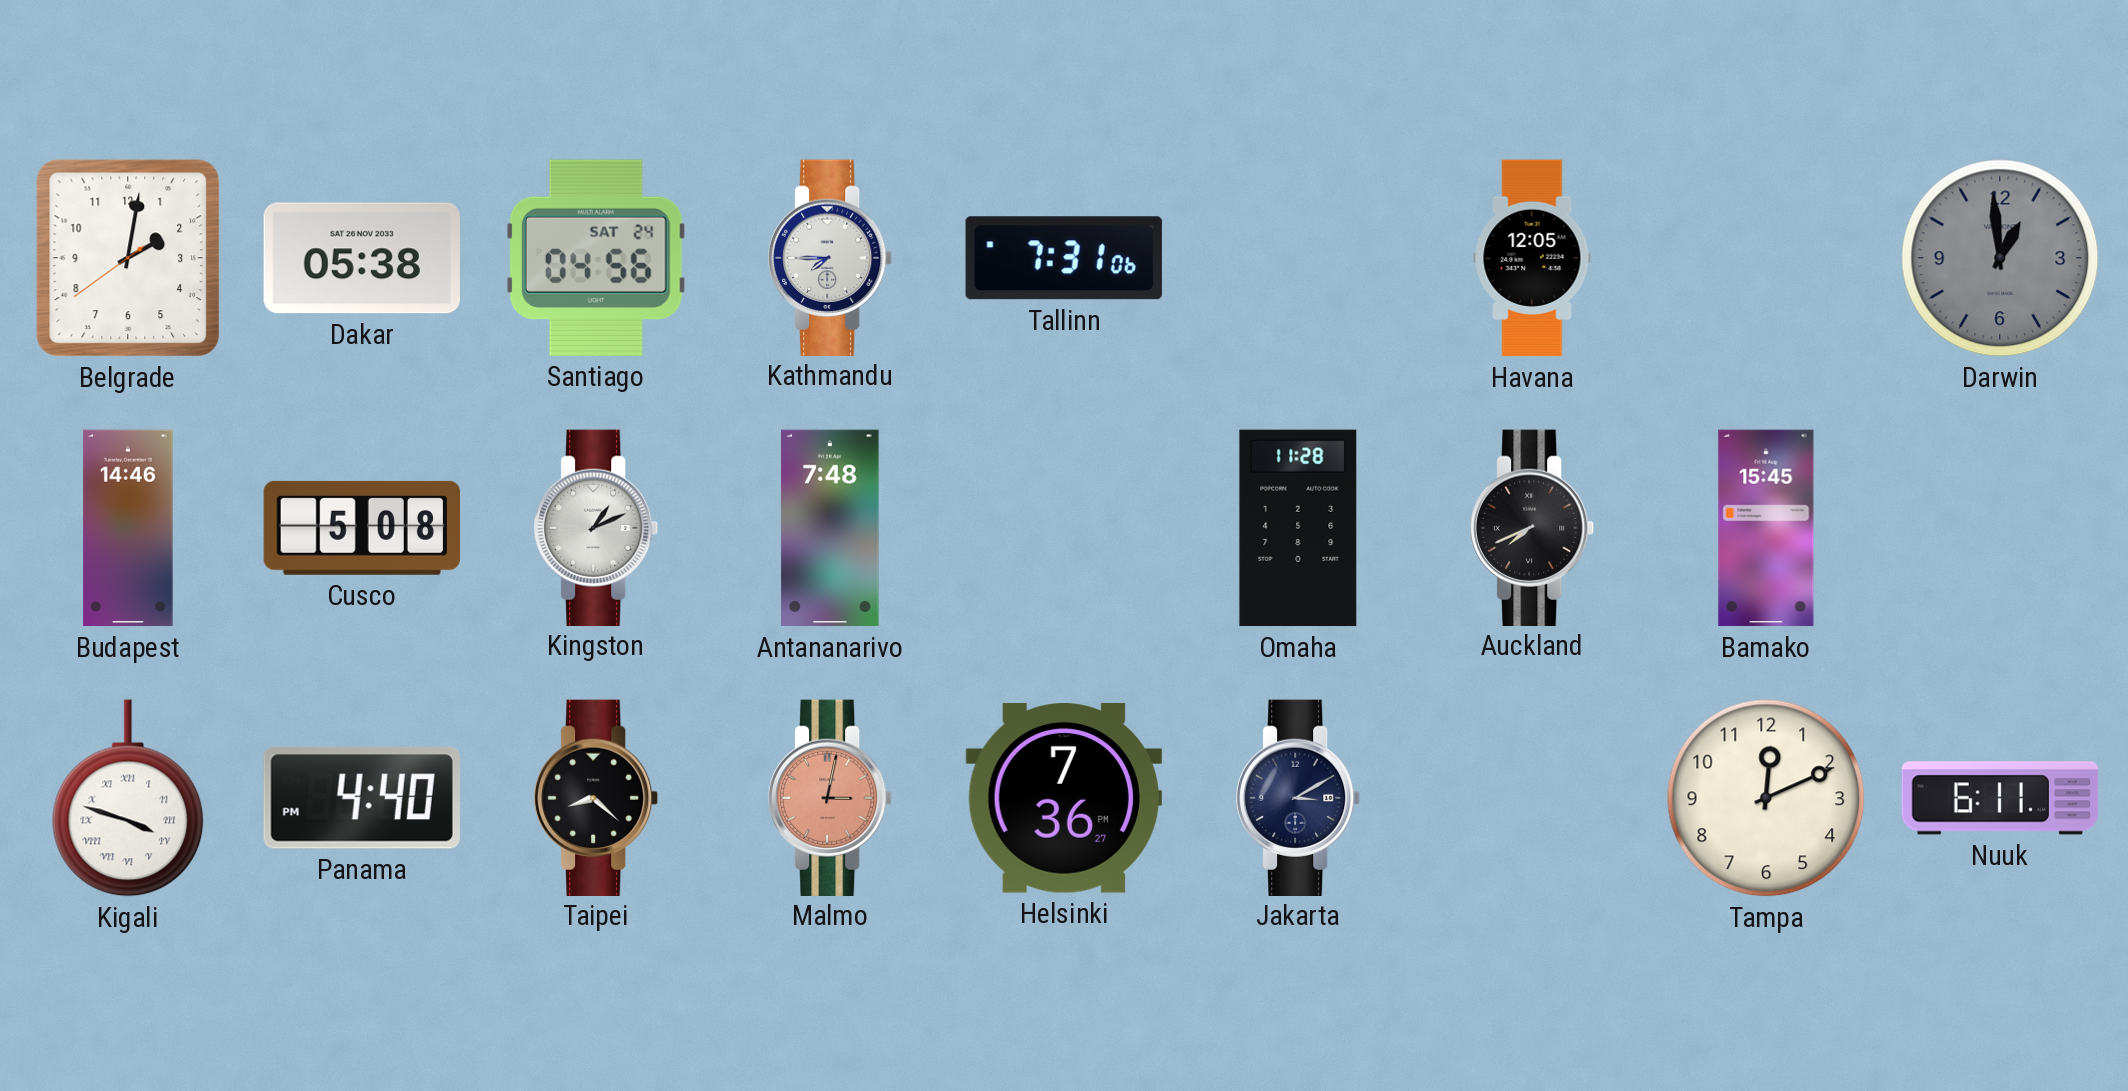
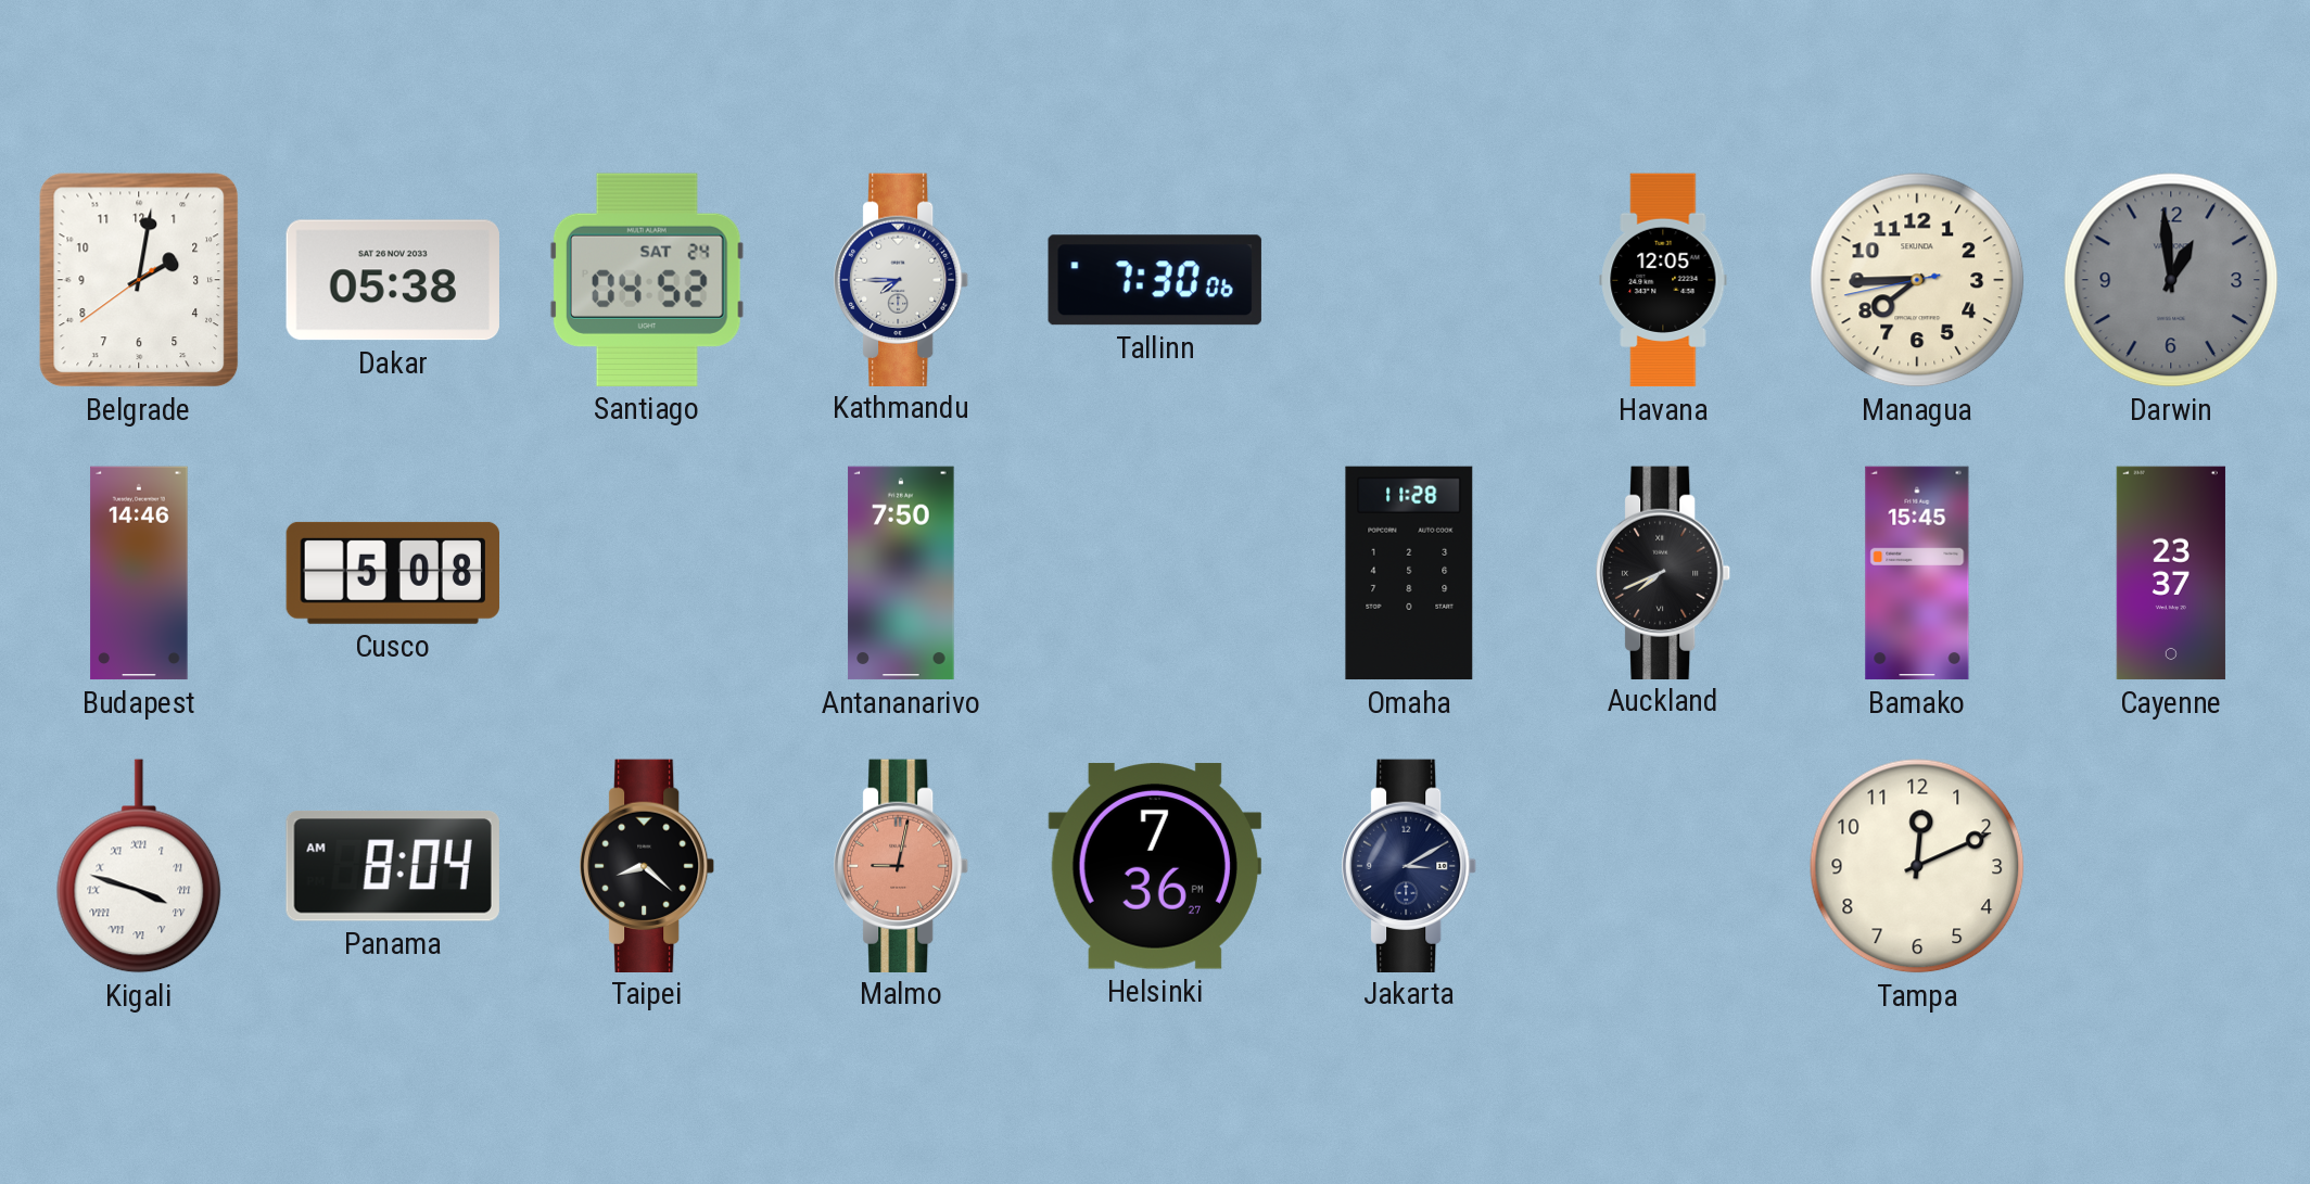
Santiago: 04:56 -> 04:52 (647, 280)
Tallinn: 7:31 -> 7:30 (1155, 280)
Managua: none -> 7:44 (1917, 280)
Kingston: 1:11 -> none (597, 527)
Antananarivo: 7:48 -> 7:50 (901, 573)
Cayenne: none -> 23:37 (2171, 573)
Panama: 4:40 -> 8:04 (393, 866)
Malmo: 3:02 -> 9:02 (902, 865)
Nuuk: 6:11 -> none (2000, 798)
